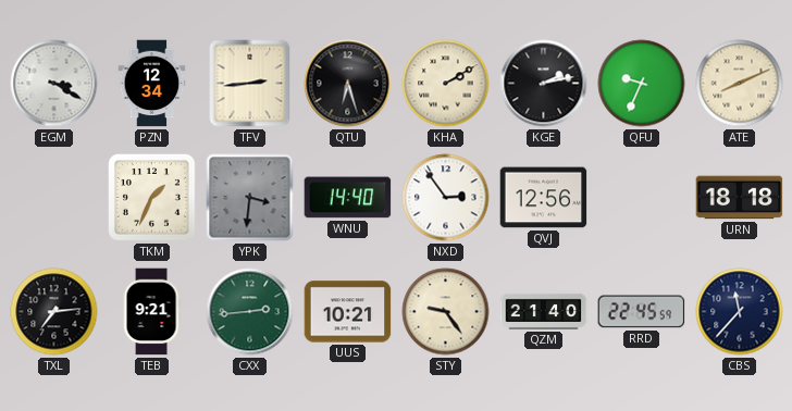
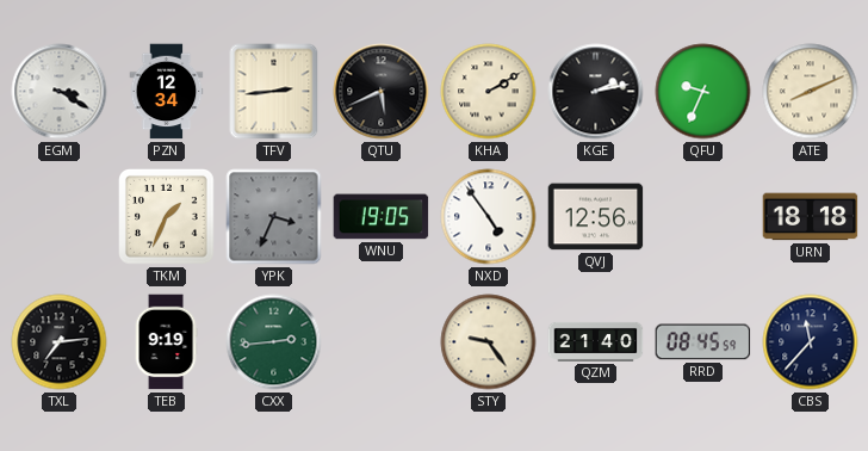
QTU: 6:27 -> 5:41 (382, 92)
YPK: 3:31 -> 3:34 (274, 217)
WNU: 14:40 -> 19:05 (382, 217)
NXD: 2:54 -> 4:54 (489, 217)
TEB: 9:21 -> 9:19 (166, 342)
UUS: 10:21 -> none (348, 312)
RRD: 22:45 -> 08:45 (703, 342)
